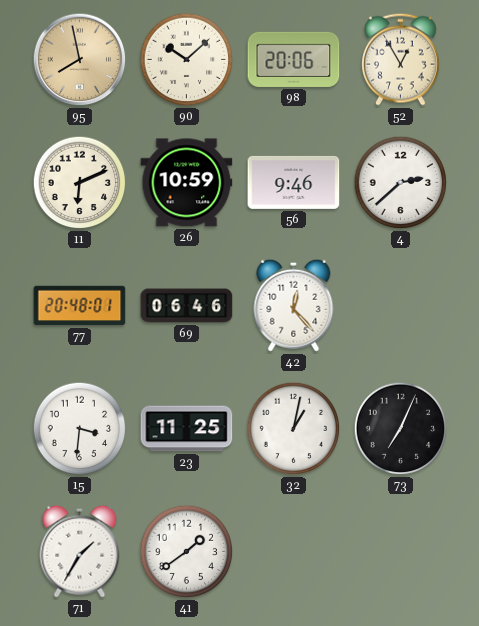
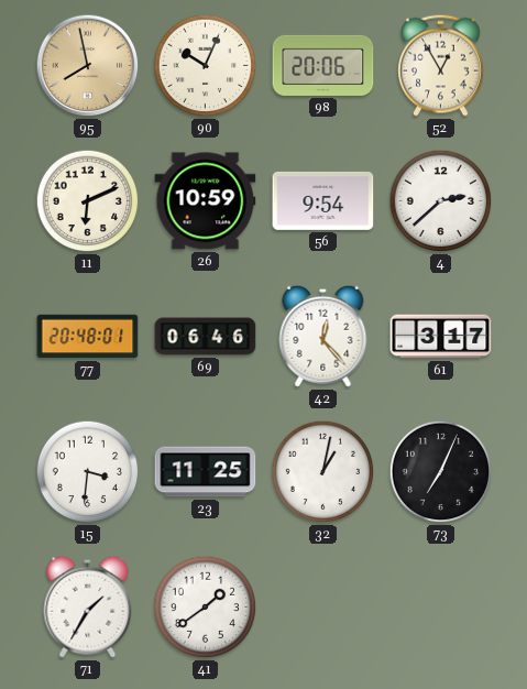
90: 10:08 -> 10:04 (206, 66)
56: 9:46 -> 9:54 (323, 200)
61: none -> 3:17 (441, 337)
